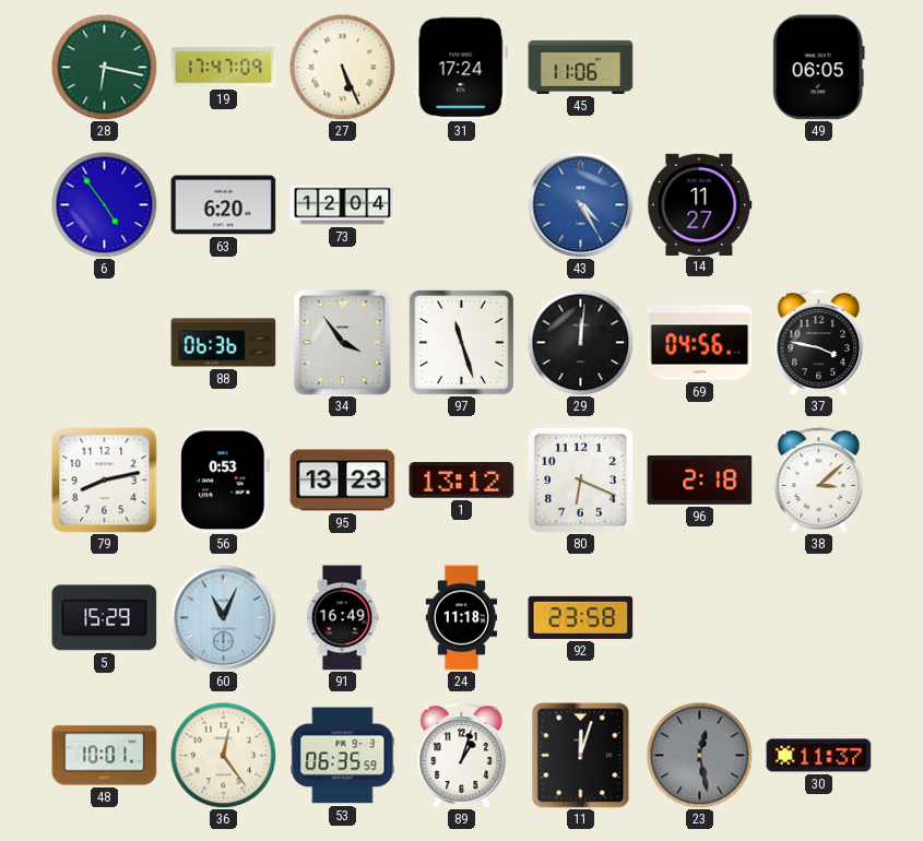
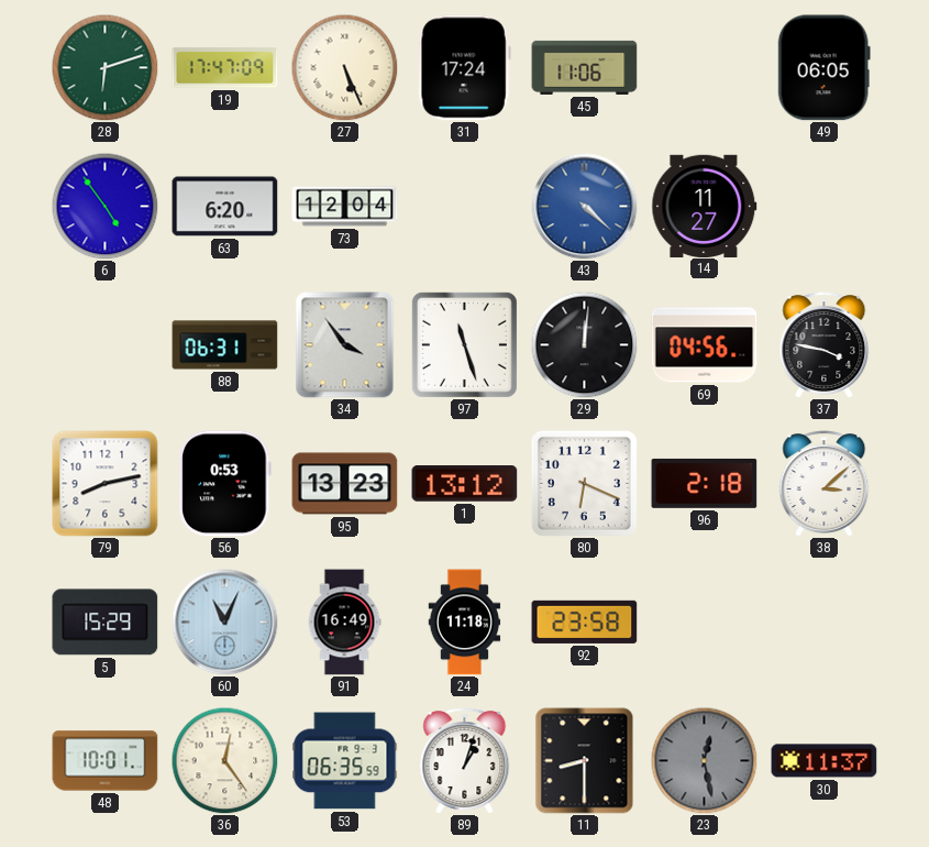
28: 6:17 -> 6:12 (104, 67)
43: 4:25 -> 4:22 (585, 207)
88: 06:36 -> 06:31 (225, 345)
11: 12:03 -> 8:30 (585, 761)
